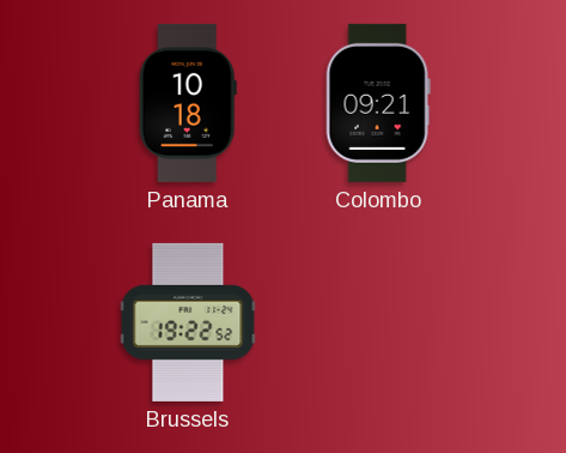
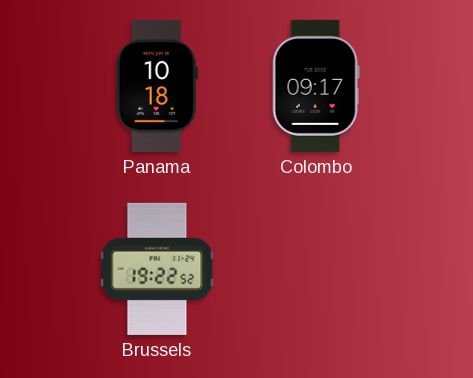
Colombo: 09:21 -> 09:17 (316, 86)
